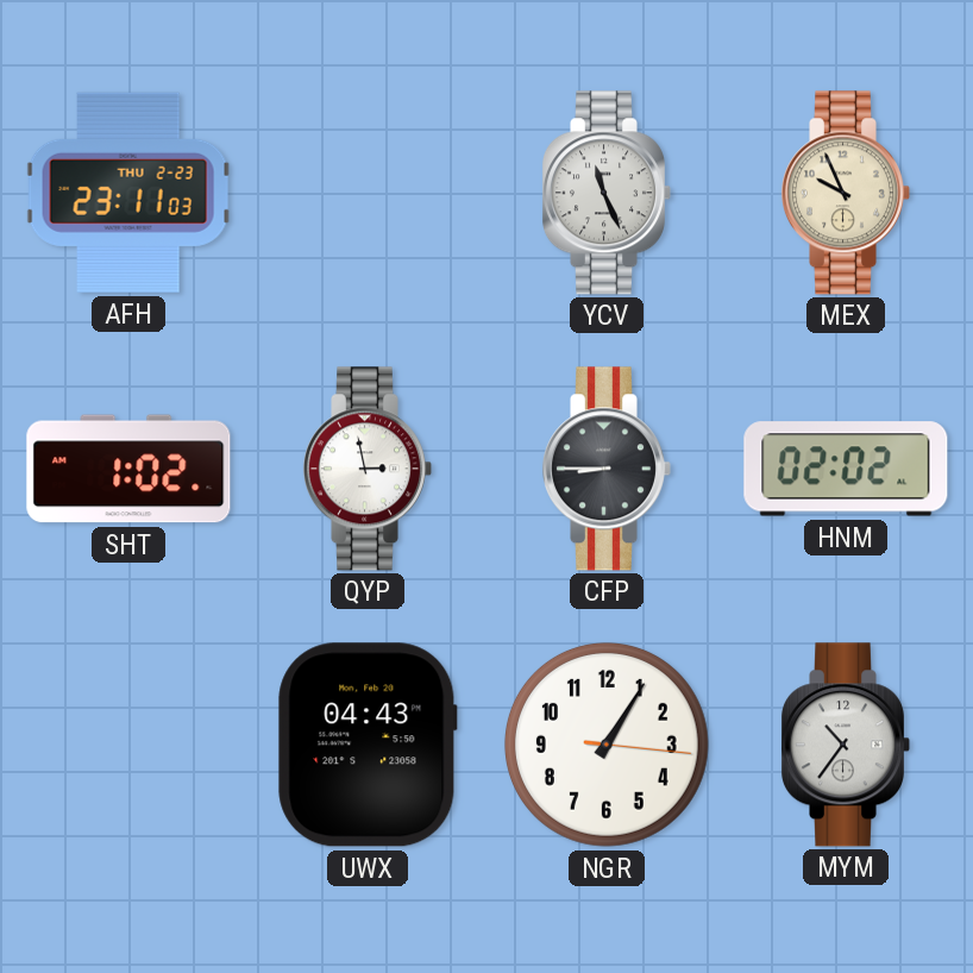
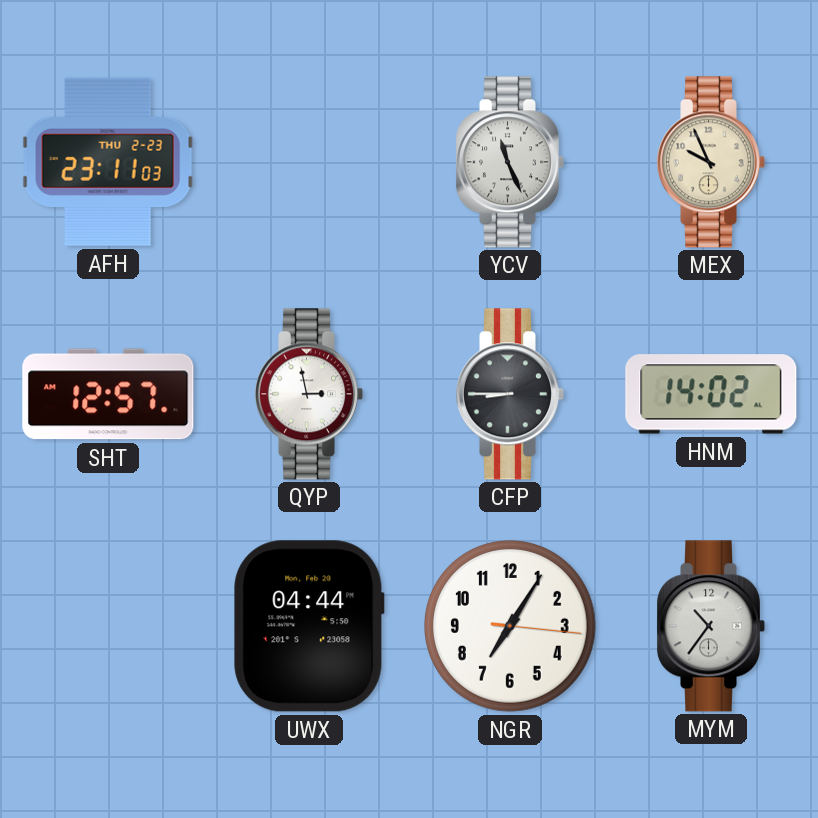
SHT: 1:02 -> 12:57 (108, 394)
HNM: 02:02 -> 14:02 (711, 394)
UWX: 04:43 -> 04:44 (309, 626)
NGR: 1:05 -> 7:05 (510, 626)
